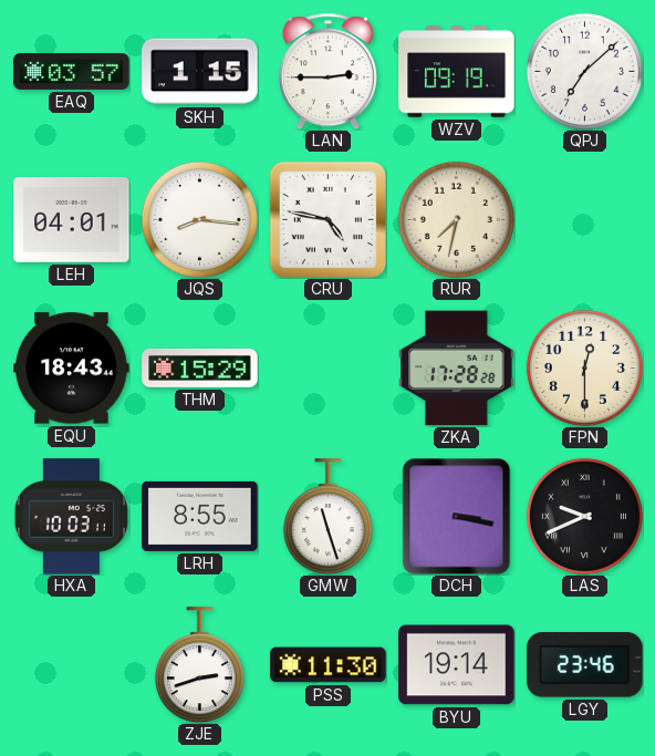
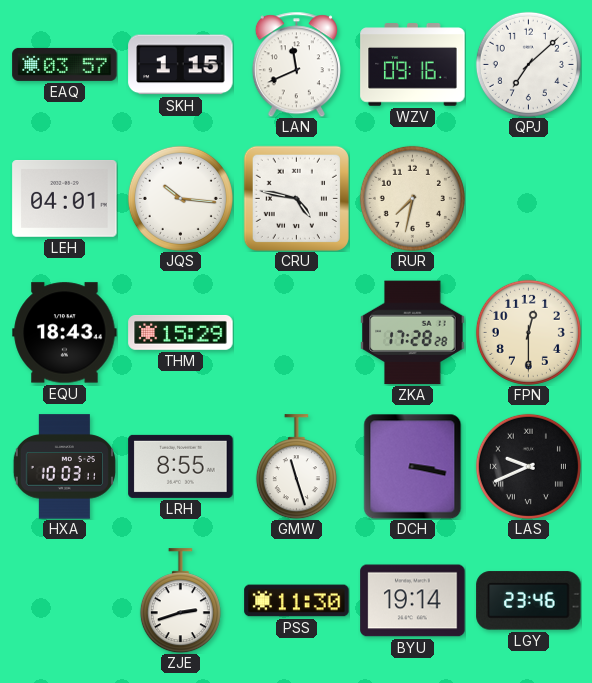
LAN: 2:45 -> 11:41 (296, 64)
WZV: 09:19 -> 09:16 (413, 65)
JQS: 8:16 -> 10:16 (180, 198)
